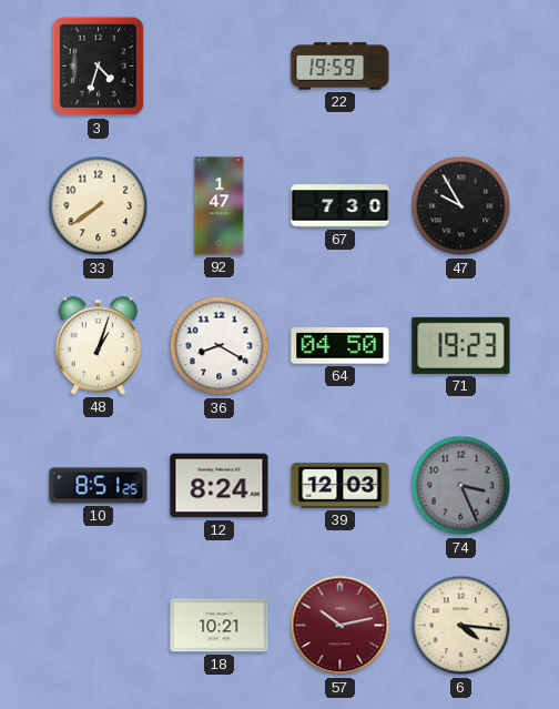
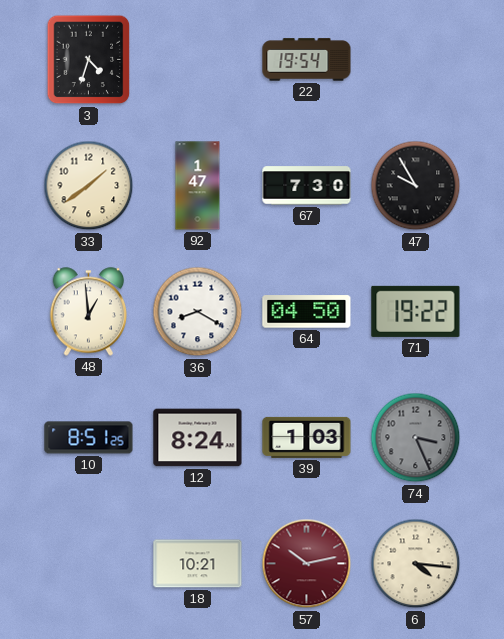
22: 19:59 -> 19:54 (307, 60)
33: 7:39 -> 1:39 (89, 186)
48: 1:03 -> 12:59 (89, 312)
71: 19:23 -> 19:22 (416, 311)
39: 12:03 -> 1:03 (307, 437)
